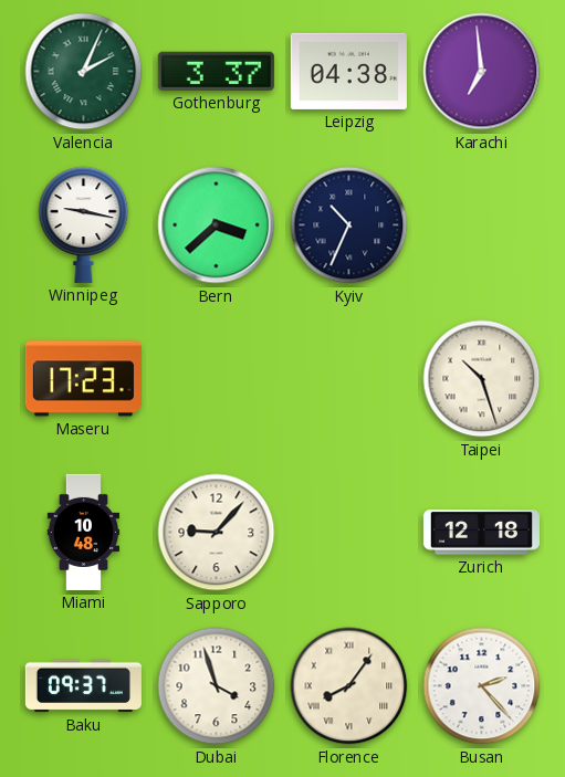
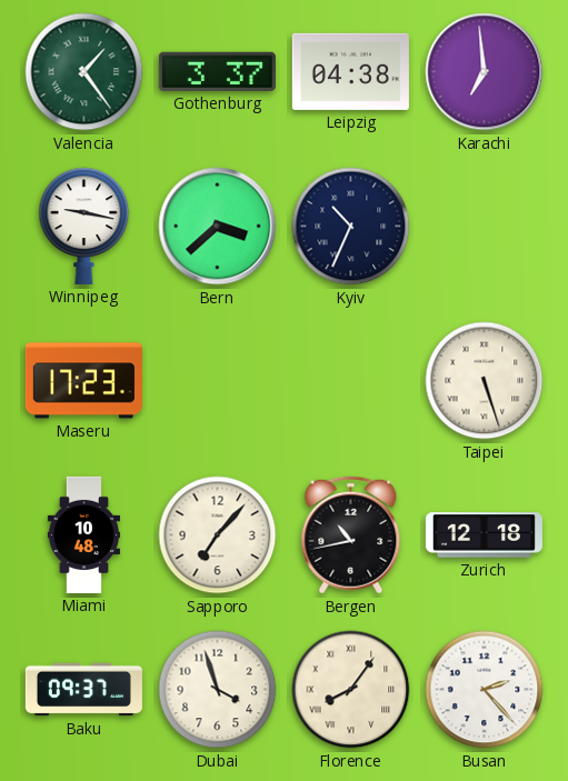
Valencia: 2:04 -> 1:24 (84, 72)
Taipei: 10:27 -> 5:27 (485, 381)
Sapporo: 9:07 -> 7:07 (218, 535)
Bergen: none -> 10:43 (351, 535)
